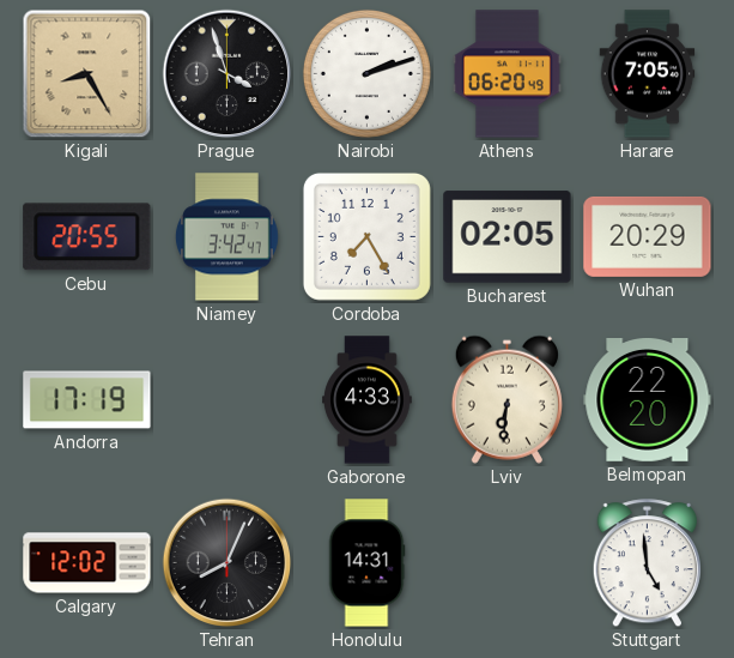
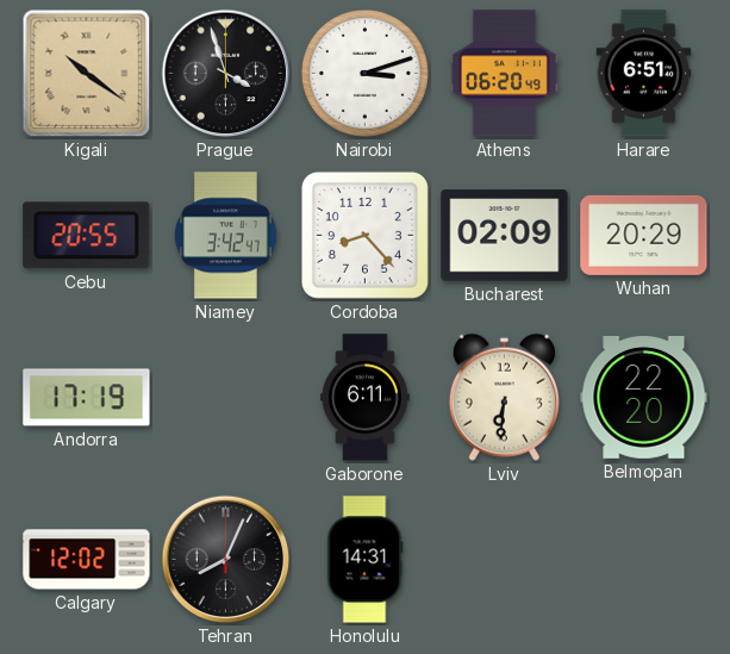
Kigali: 8:25 -> 10:21 (87, 74)
Nairobi: 2:12 -> 3:12 (364, 73)
Harare: 7:05 -> 6:51 (644, 74)
Cordoba: 7:25 -> 8:23 (364, 235)
Bucharest: 02:05 -> 02:09 (505, 236)
Gaborone: 4:33 -> 6:11 (366, 398)
Stuttgart: 4:59 -> none (647, 563)
